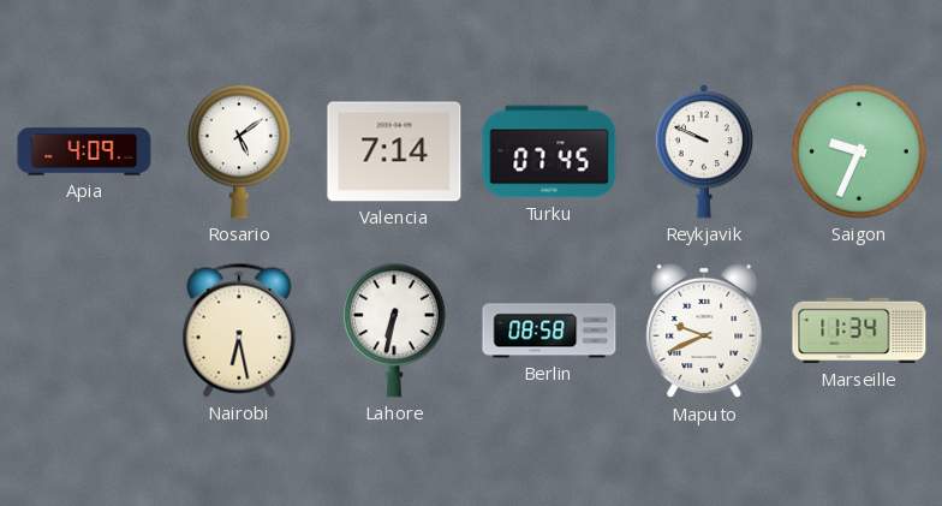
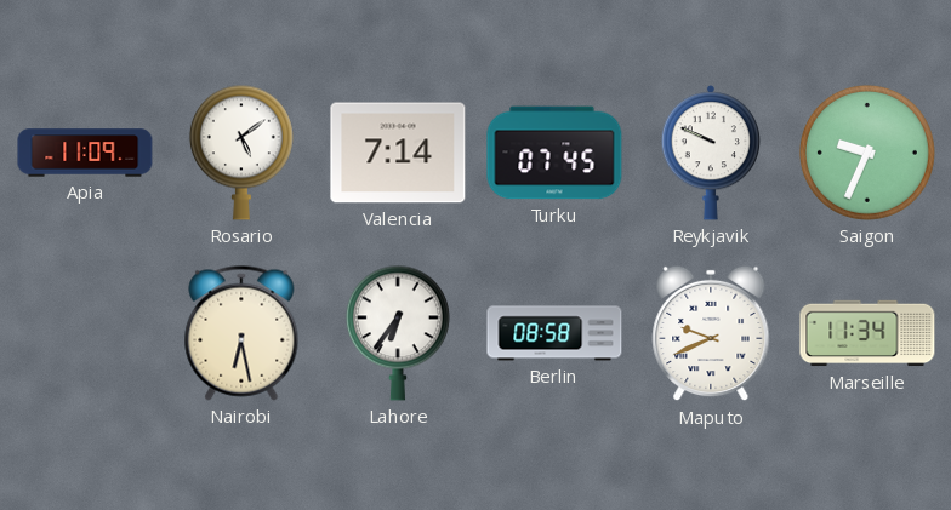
Apia: 4:09 -> 11:09 (85, 153)
Lahore: 6:32 -> 6:36 (398, 333)
